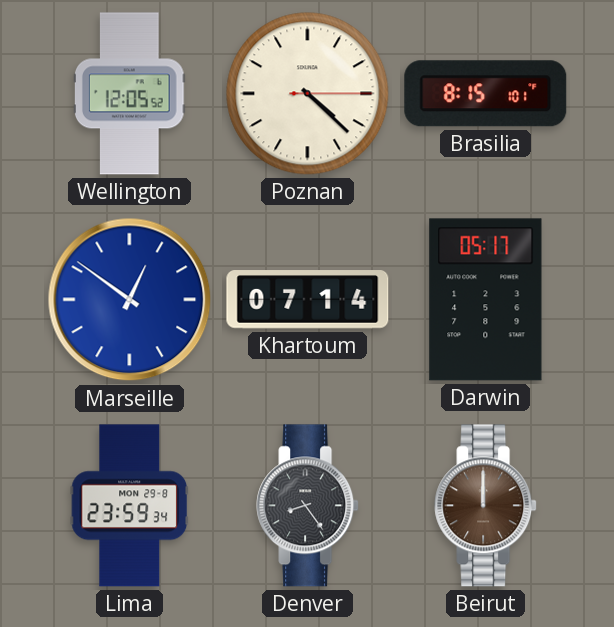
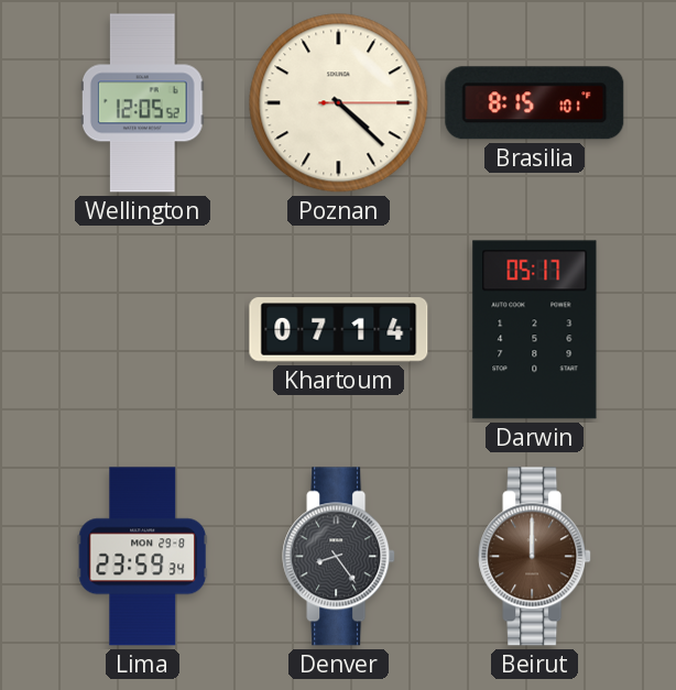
Marseille: 12:51 -> none (130, 300)
